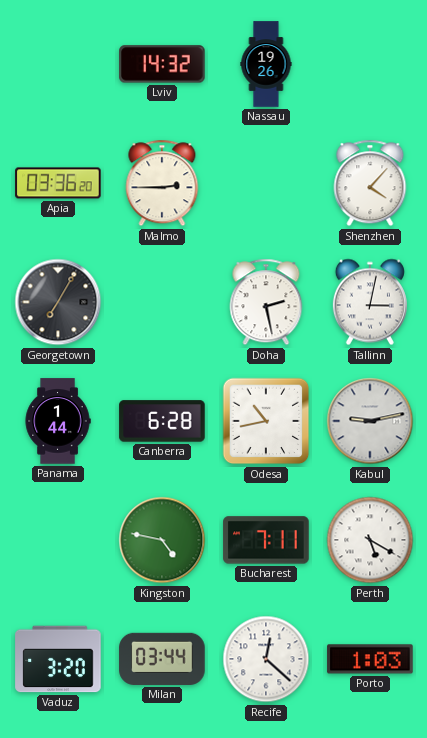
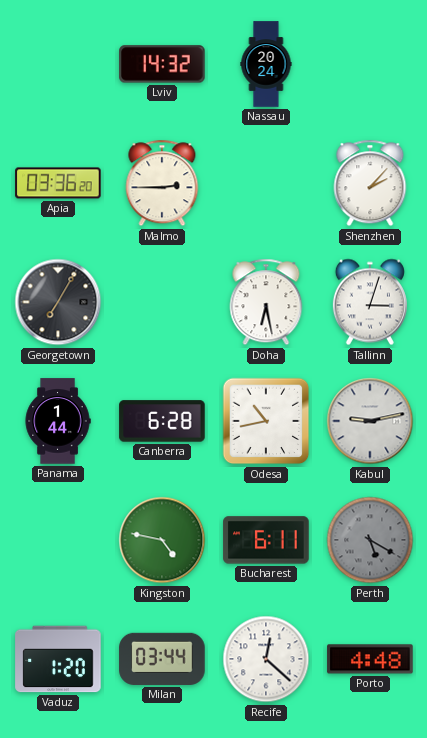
Nassau: 19:26 -> 20:24 (266, 64)
Shenzhen: 4:07 -> 2:07 (370, 183)
Doha: 2:28 -> 6:28 (266, 302)
Tallinn: 3:02 -> 3:03 (370, 302)
Bucharest: 7:11 -> 6:11 (266, 540)
Perth dial: white -> grey (370, 540)
Vaduz: 3:20 -> 1:20 (58, 659)
Porto: 1:03 -> 4:48 (370, 659)
